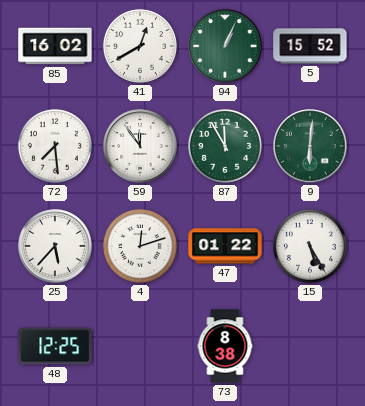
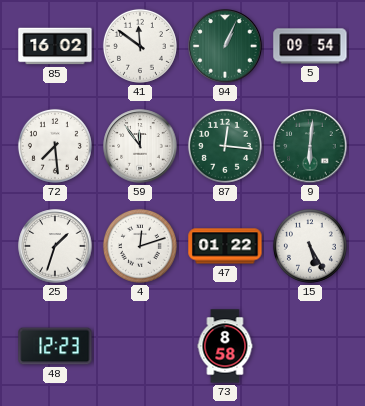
41: 12:40 -> 11:51 (140, 46)
5: 15:52 -> 09:54 (310, 46)
87: 11:55 -> 12:16 (225, 146)
25: 5:37 -> 1:33 (55, 246)
48: 12:25 -> 12:23 (55, 346)
73: 8:38 -> 8:58 (225, 346)
